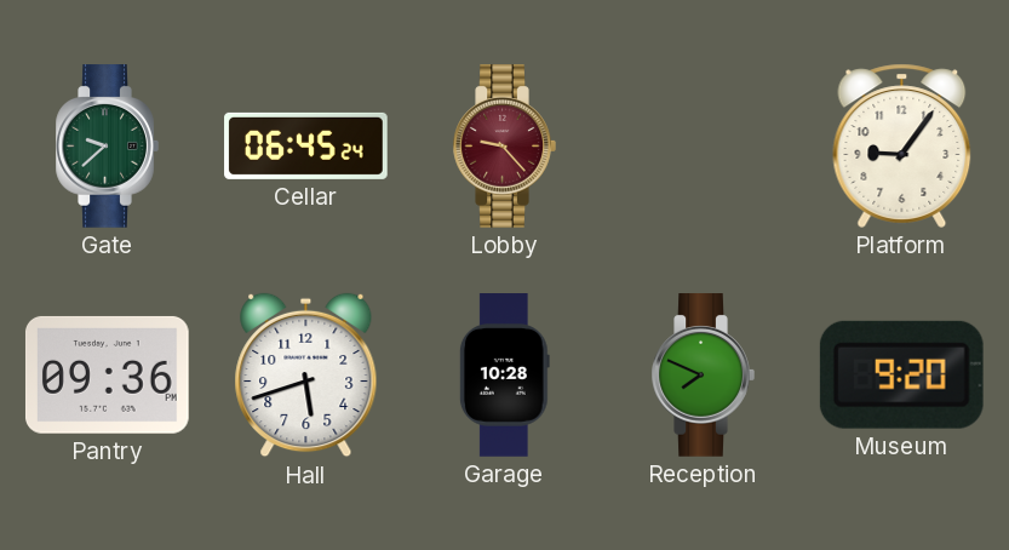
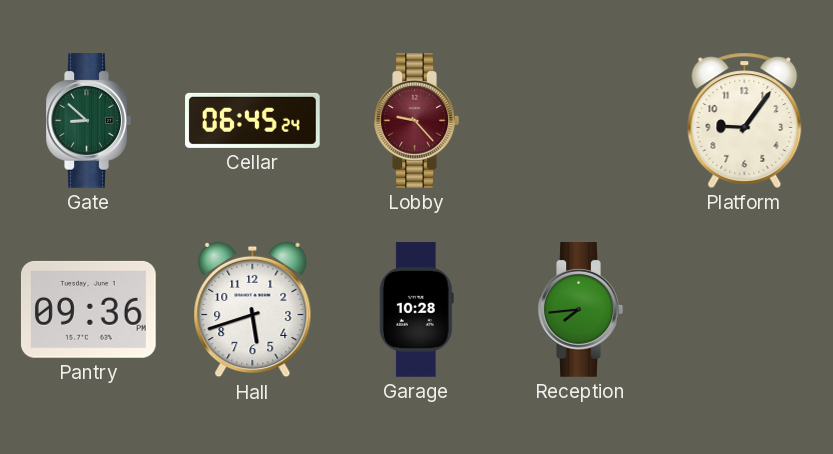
Gate: 9:38 -> 8:52 (88, 121)
Reception: 7:49 -> 7:44 (580, 310)
Museum: 9:20 -> none (901, 374)
